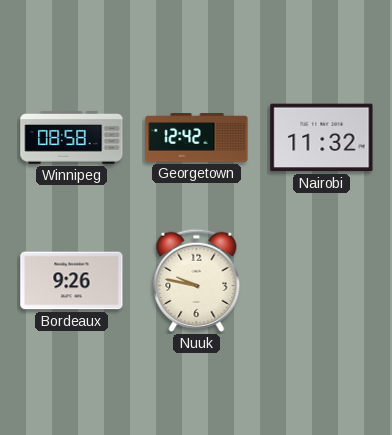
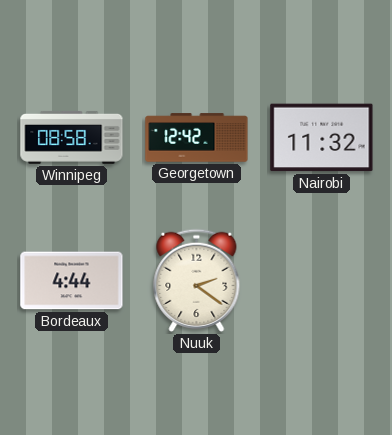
Bordeaux: 9:26 -> 4:44 (72, 281)
Nuuk: 9:47 -> 2:21 (197, 280)
